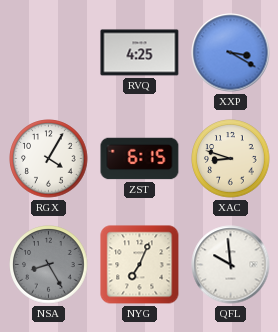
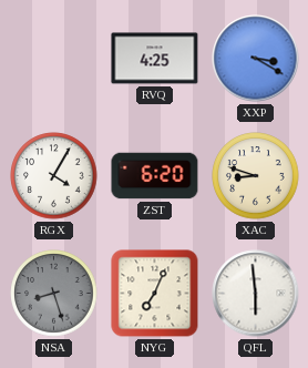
ZST: 6:15 -> 6:20 (155, 176)
NSA: 8:25 -> 8:27 (54, 294)
QFL: 9:59 -> 5:59 (256, 294)
